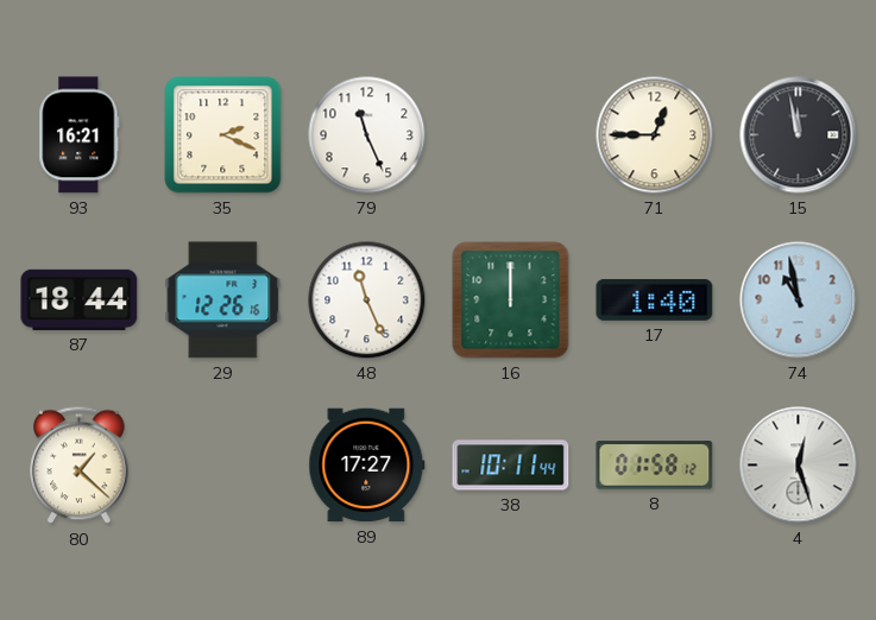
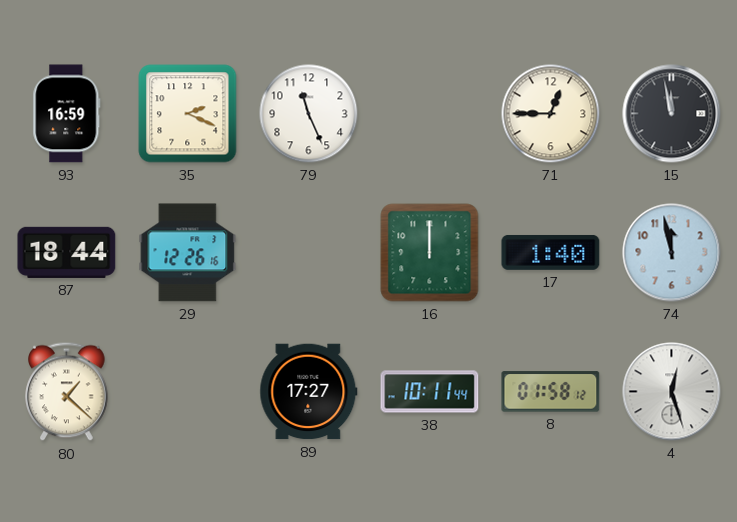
93: 16:21 -> 16:59 (67, 114)
48: 11:26 -> none (367, 300)
74: 10:58 -> 11:58 (672, 253)
